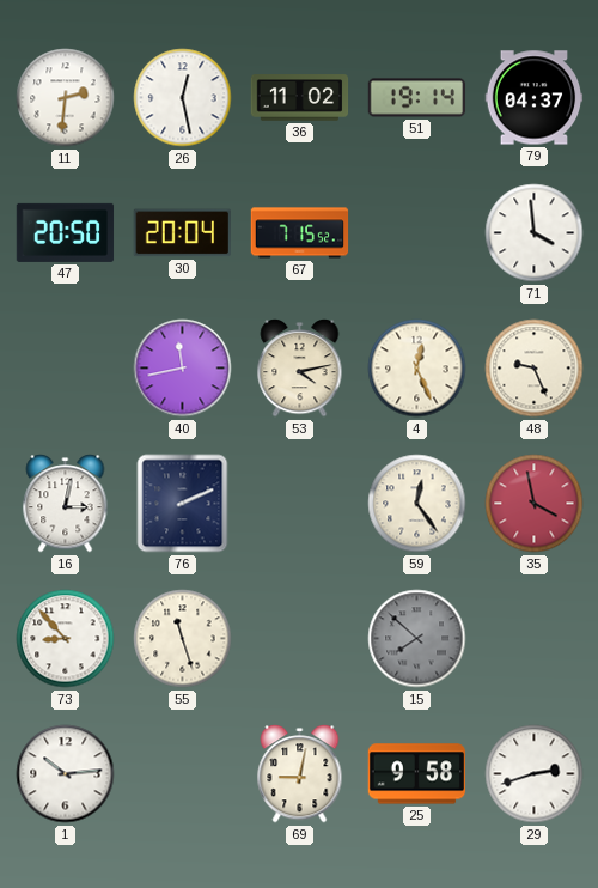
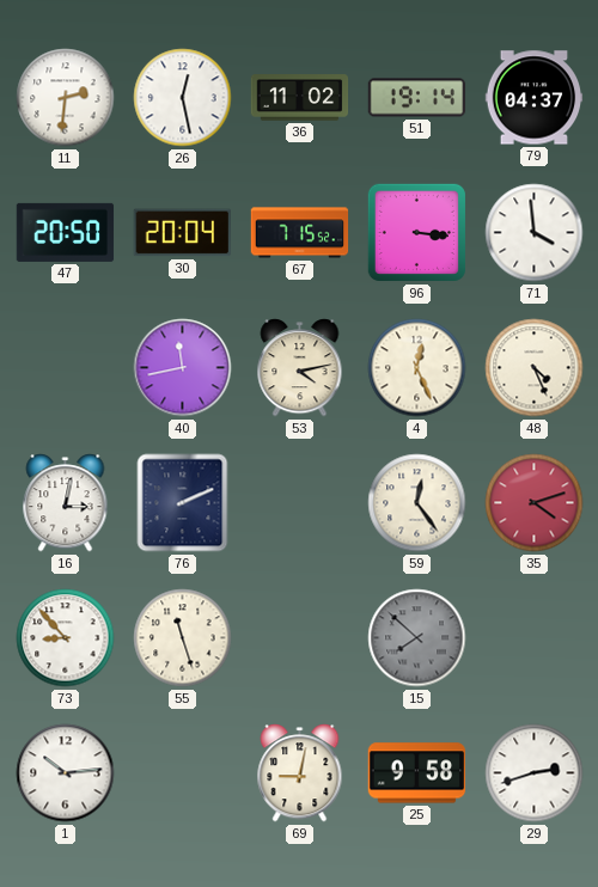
96: none -> 3:16 (416, 232)
48: 9:26 -> 4:26 (535, 368)
35: 3:58 -> 4:12 (535, 503)
